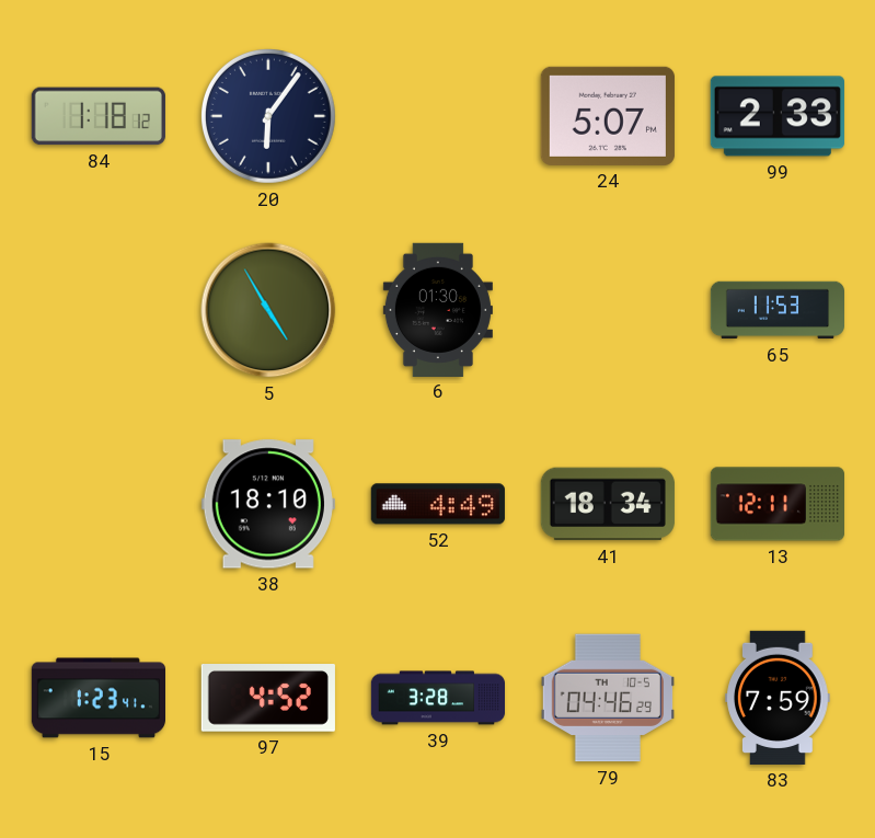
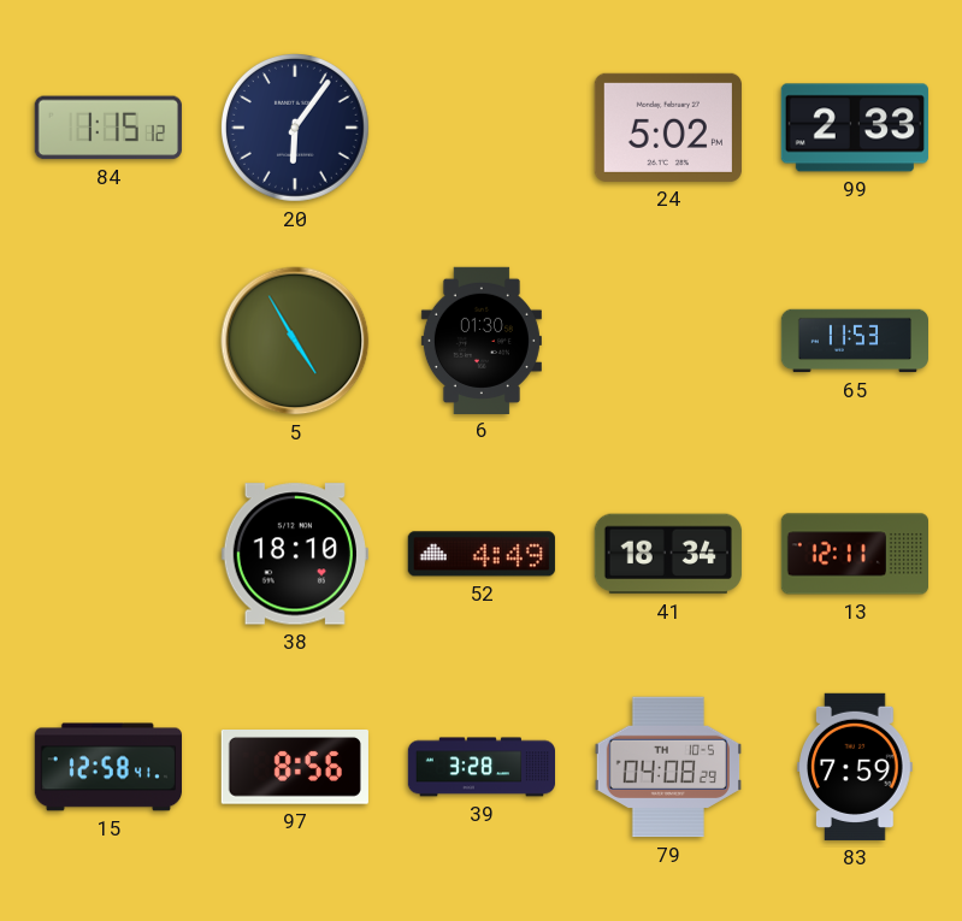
84: 1:18 -> 1:15 (108, 128)
24: 5:07 -> 5:02 (668, 128)
15: 1:23 -> 12:58 (107, 767)
97: 4:52 -> 8:56 (295, 768)
79: 04:46 -> 04:08 (668, 767)
